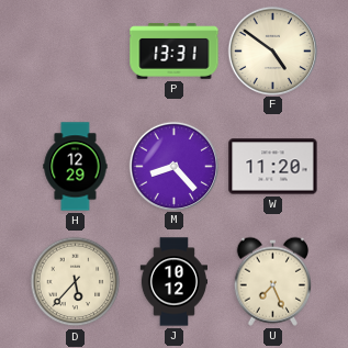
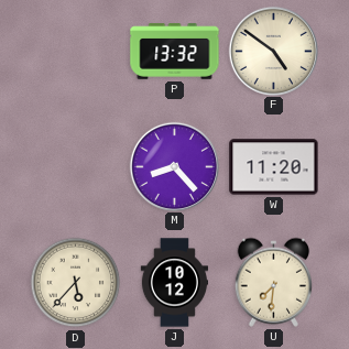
P: 13:31 -> 13:32 (175, 52)
H: 12:29 -> none (76, 167)
U: 7:26 -> 7:31 (273, 282)
